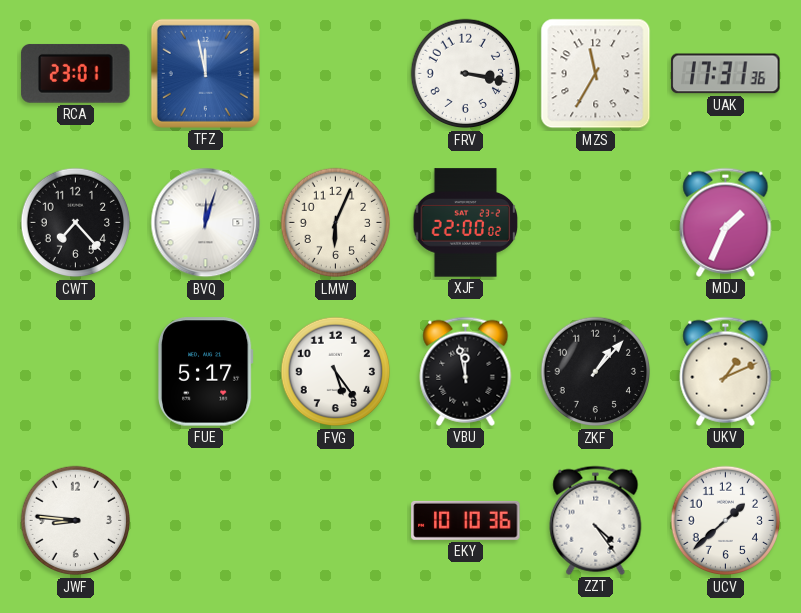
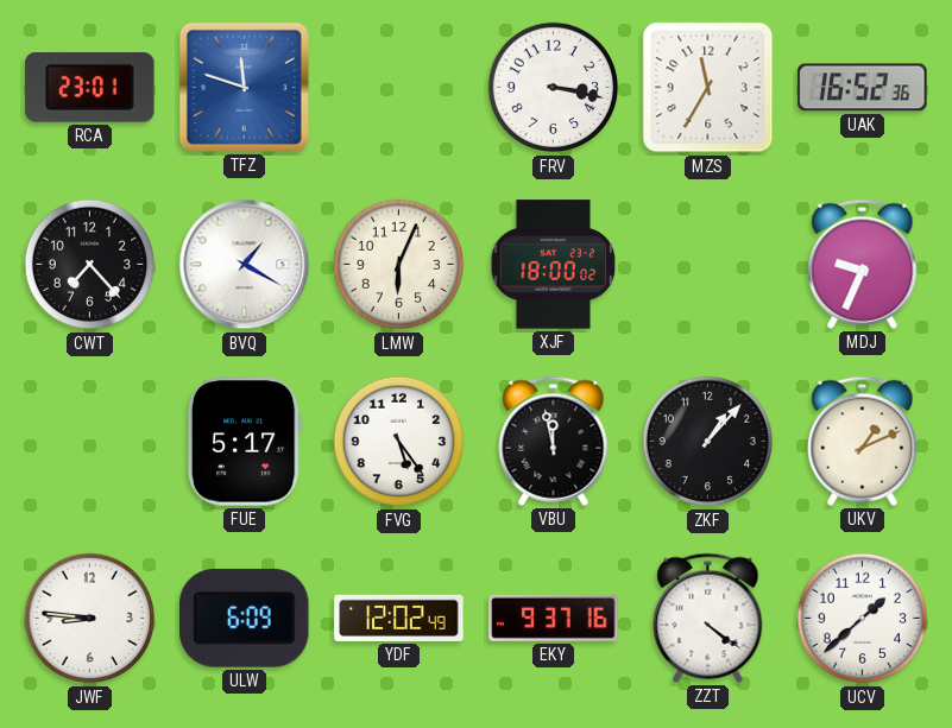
TFZ: 11:58 -> 11:48 (244, 87)
UAK: 17:31 -> 16:52 (863, 88)
BVQ: 12:03 -> 1:20 (245, 265)
XJF: 22:00 -> 18:00 (554, 265)
MDJ: 1:34 -> 9:34 (863, 264)
ULW: none -> 6:09 (245, 618)
YDF: none -> 12:02 (399, 618)
EKY: 10:10 -> 9:37 (554, 618)
ZZT: 4:24 -> 4:21 (708, 618)
